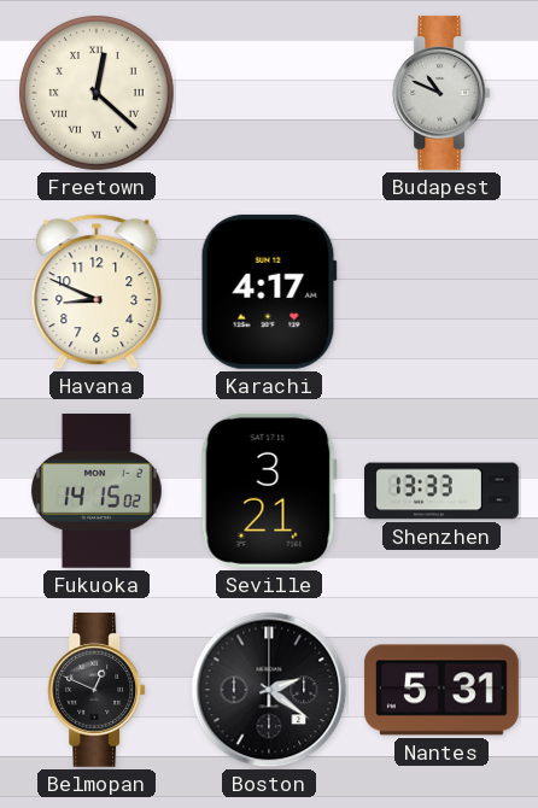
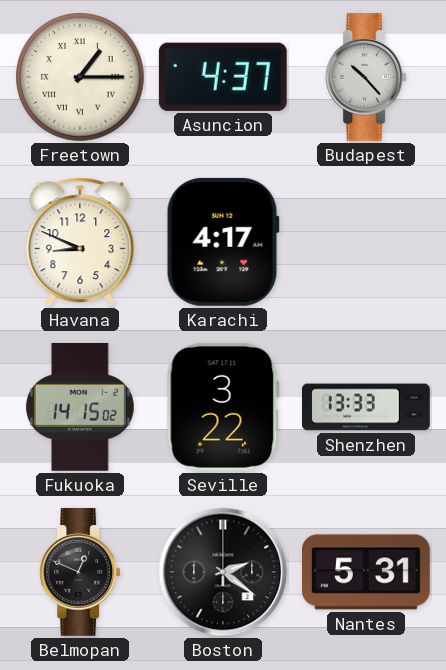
Freetown: 12:22 -> 1:15 (81, 78)
Asuncion: none -> 4:37 (223, 77)
Budapest: 10:49 -> 10:23 (366, 77)
Seville: 3:21 -> 3:22 (223, 407)
